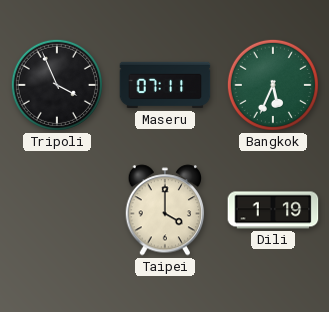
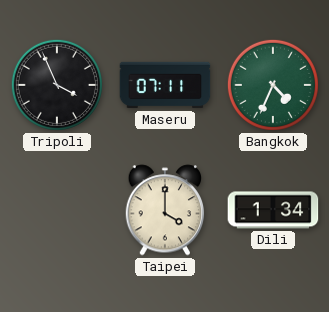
Bangkok: 5:34 -> 4:34 (273, 85)
Dili: 1:19 -> 1:34 (273, 210)
